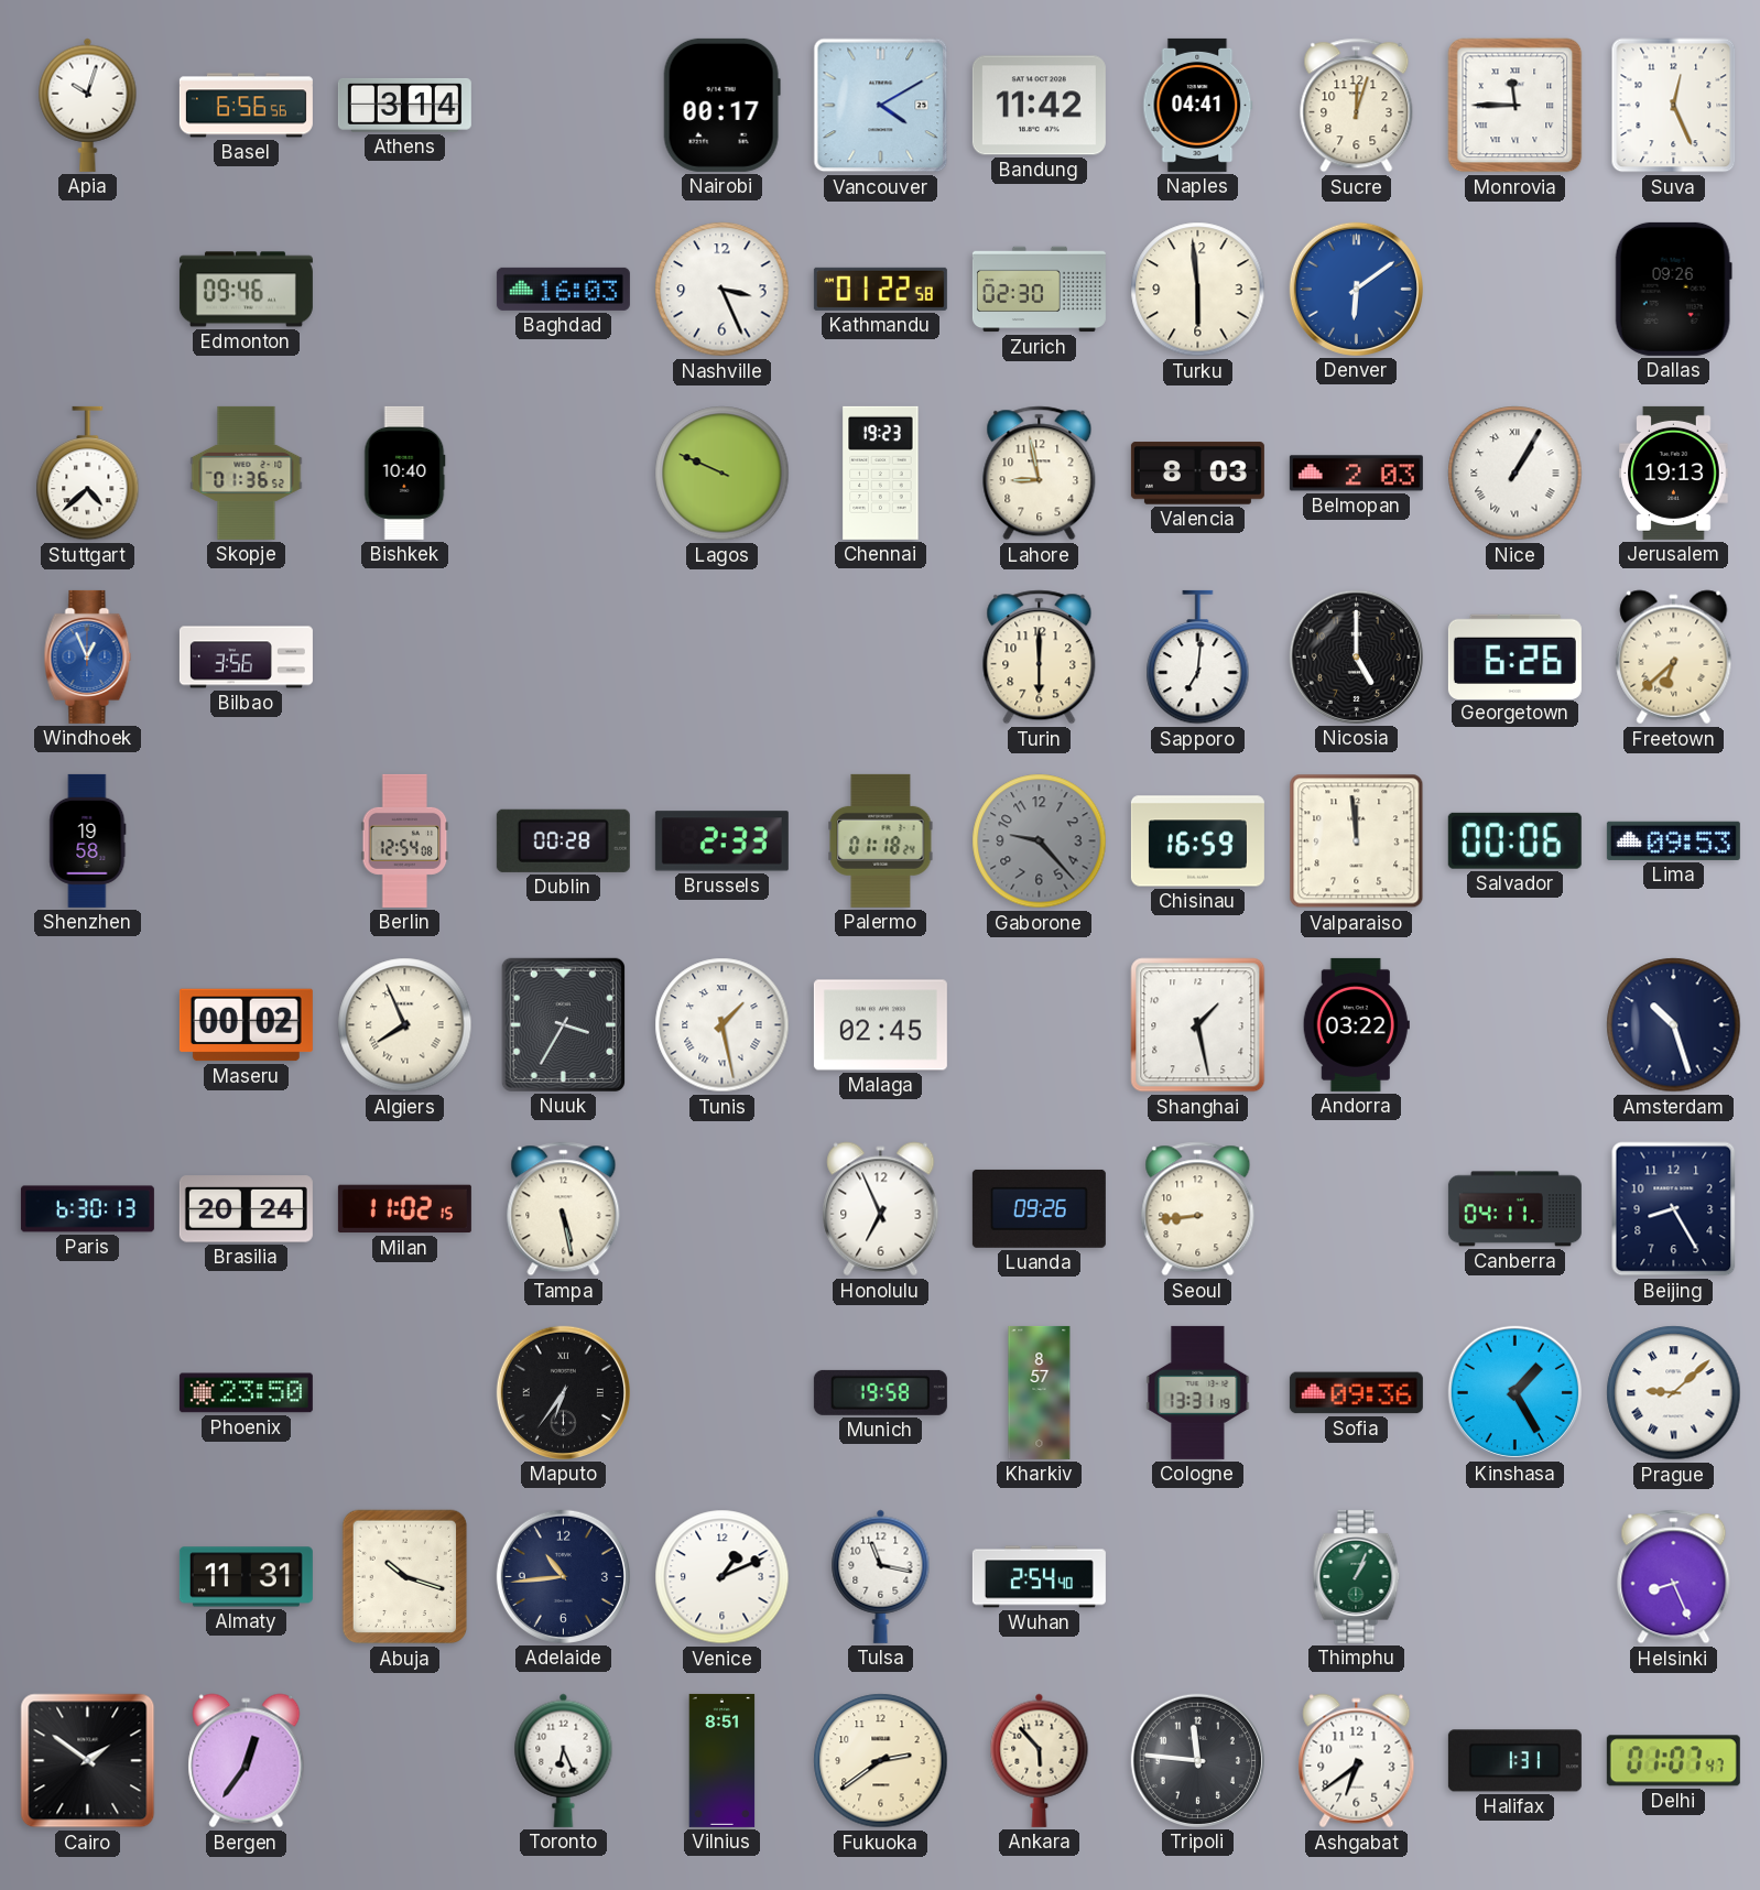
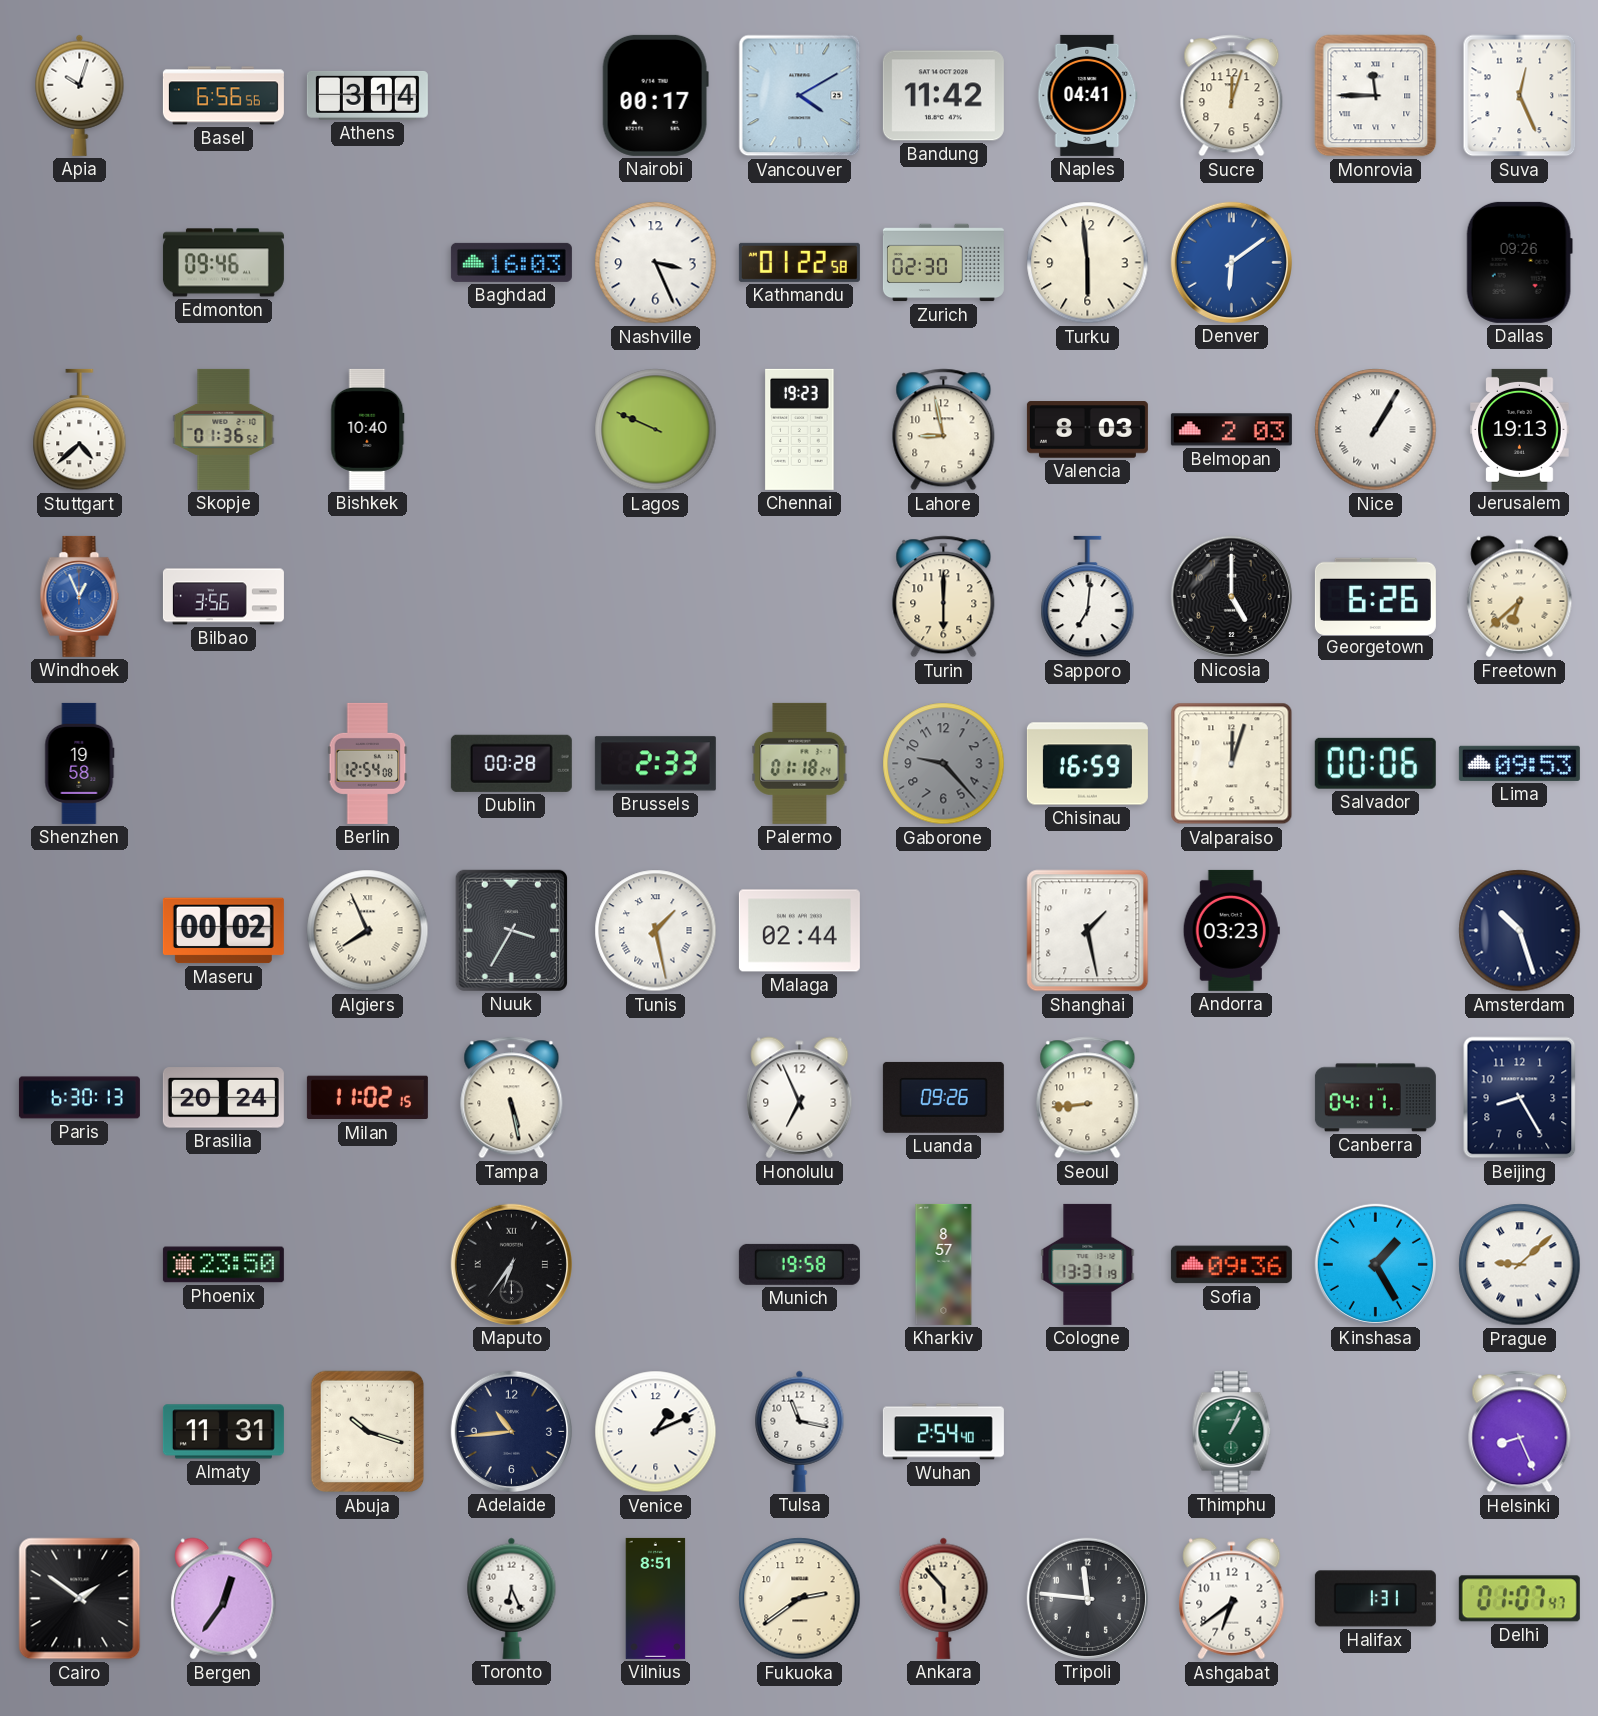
Valparaiso: 11:59 -> 12:03 (1232, 764)
Malaga: 02:45 -> 02:44 (799, 931)
Andorra: 03:22 -> 03:23 (1231, 930)
